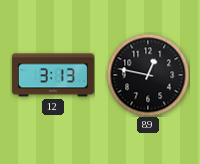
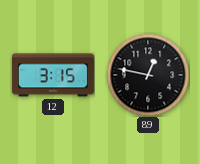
12: 3:13 -> 3:15 (53, 75)
